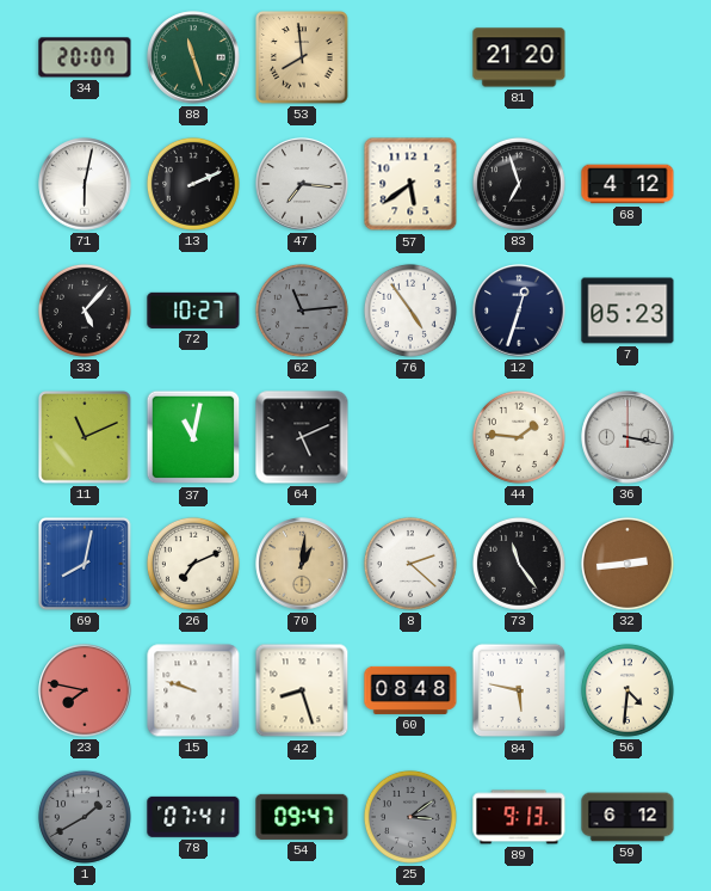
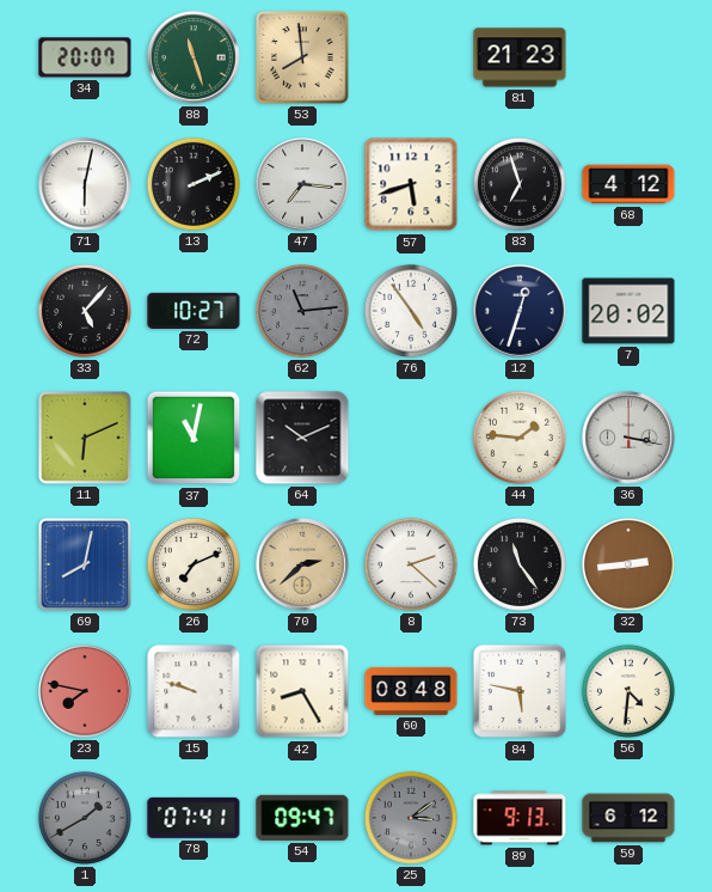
81: 21:20 -> 21:23 (520, 57)
57: 5:39 -> 5:42 (411, 184)
7: 05:23 -> 20:02 (628, 311)
11: 11:11 -> 6:11 (85, 438)
64: 5:11 -> 10:11 (302, 438)
70: 1:01 -> 2:38 (302, 564)
42: 8:27 -> 8:25 (302, 691)
